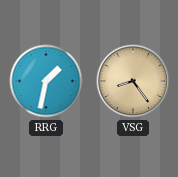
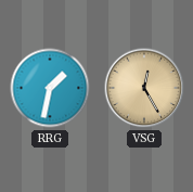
VSG: 8:24 -> 12:25 (144, 88)
